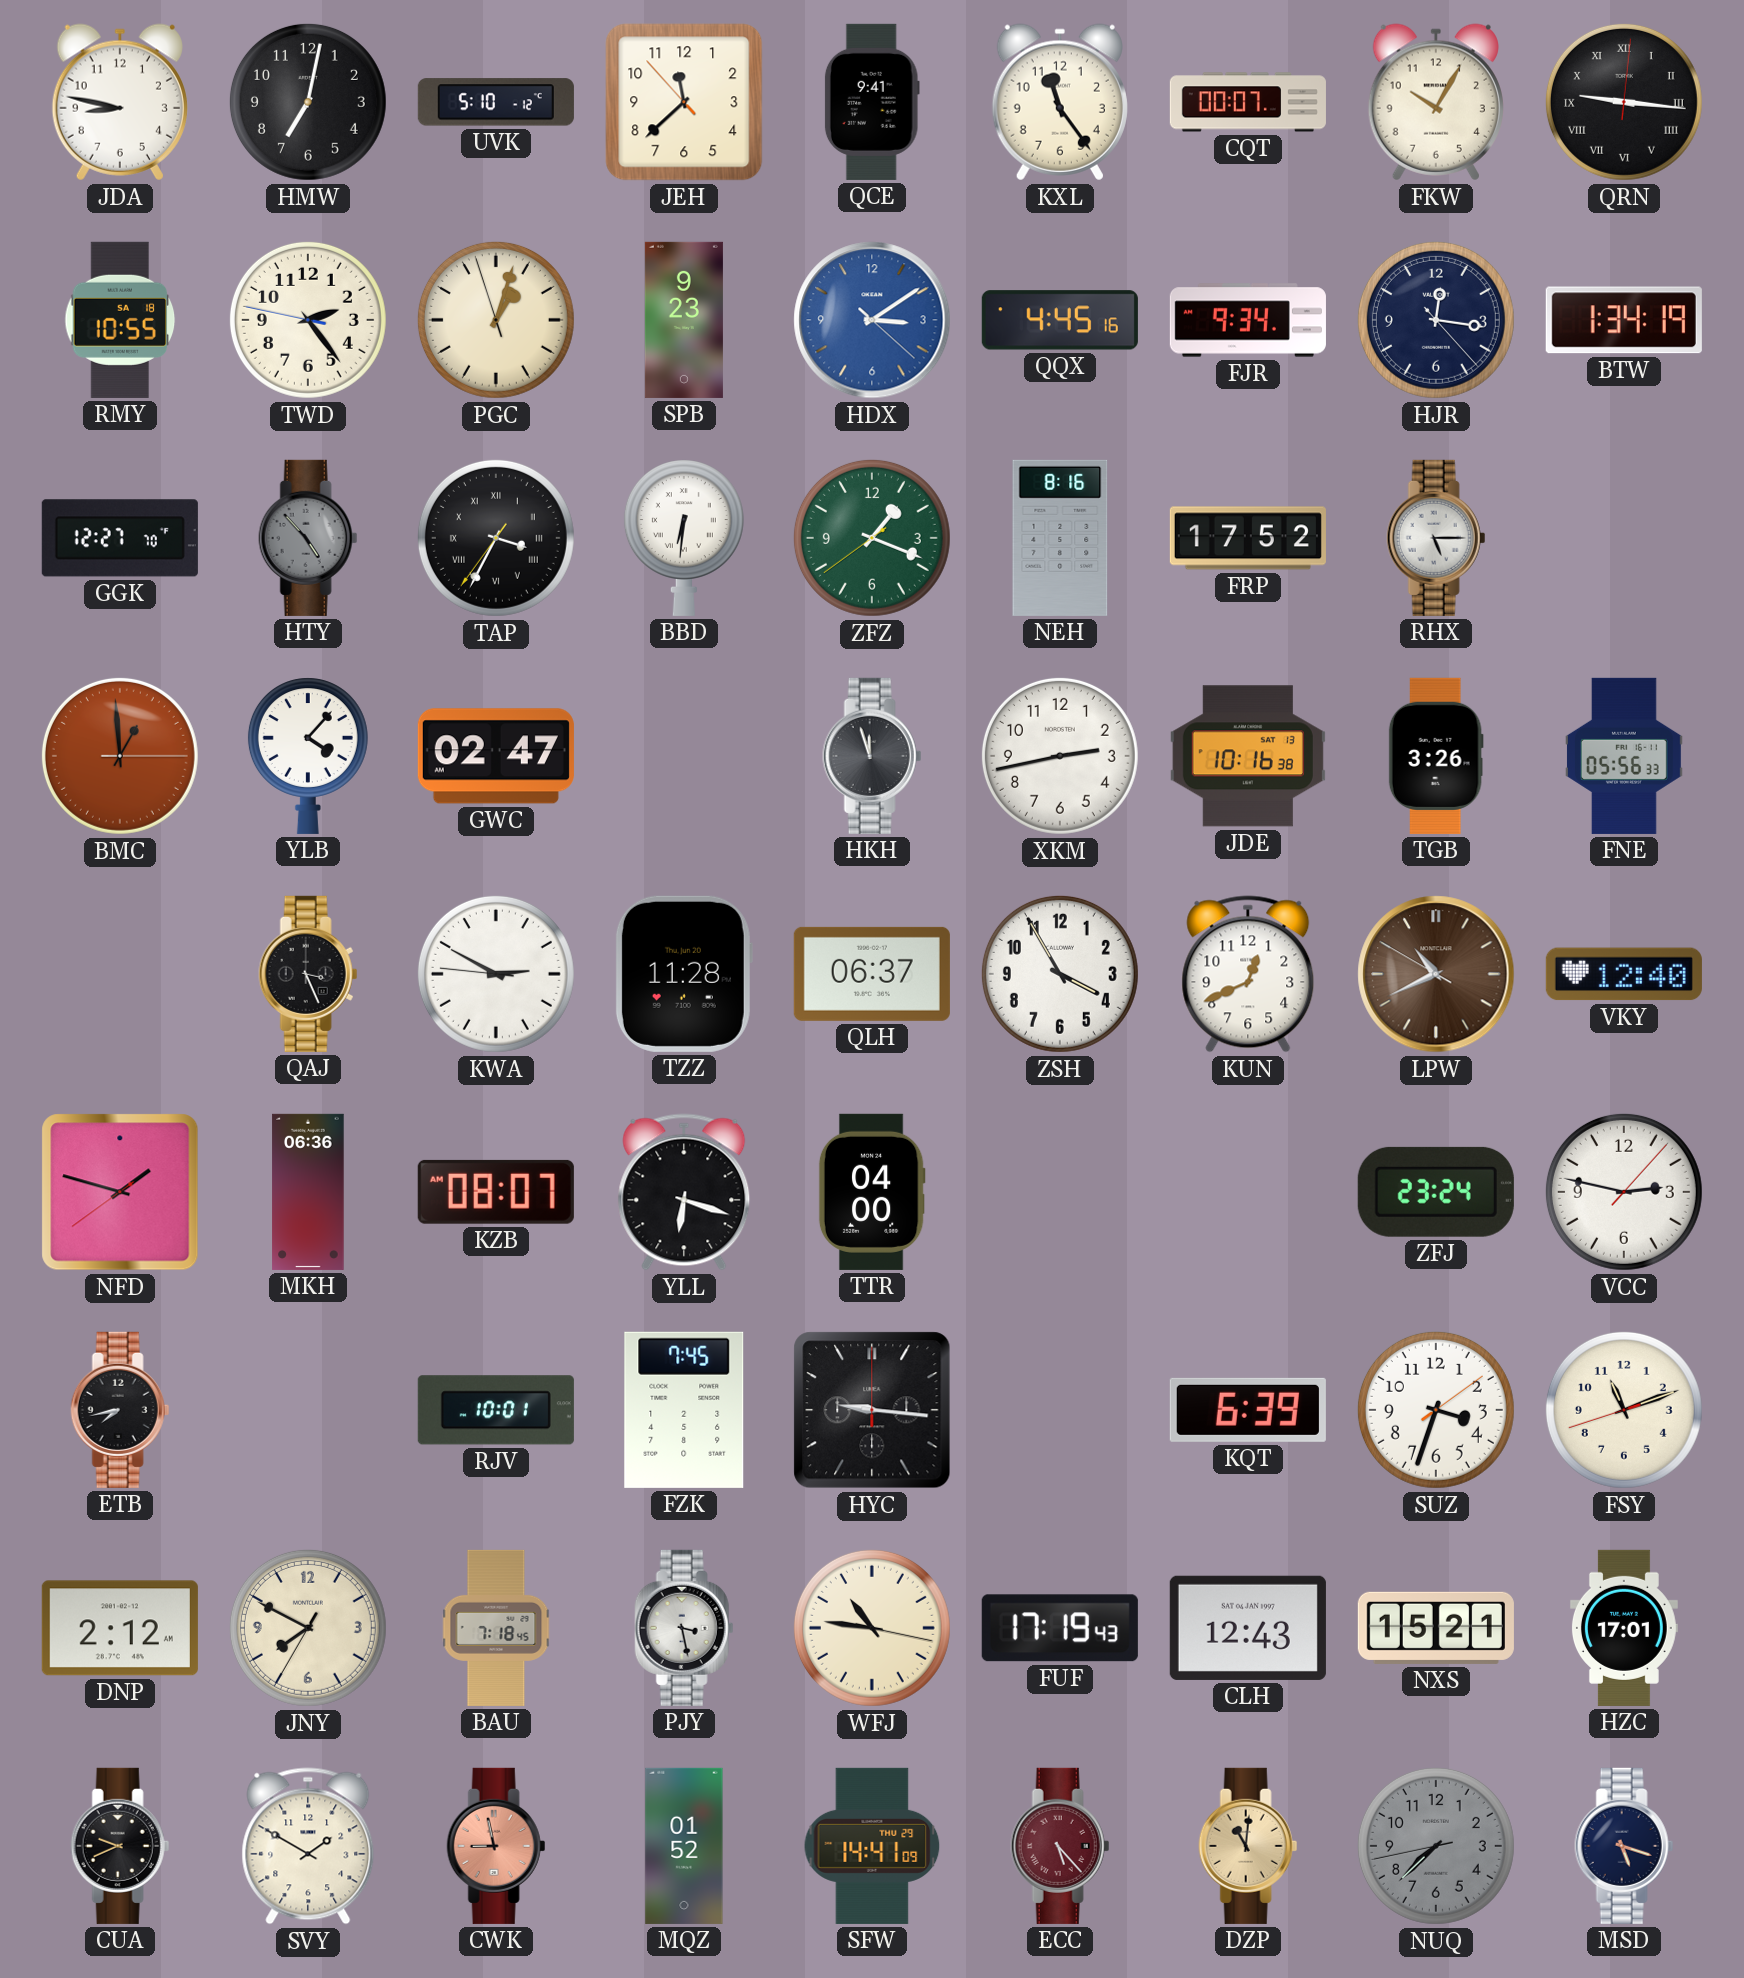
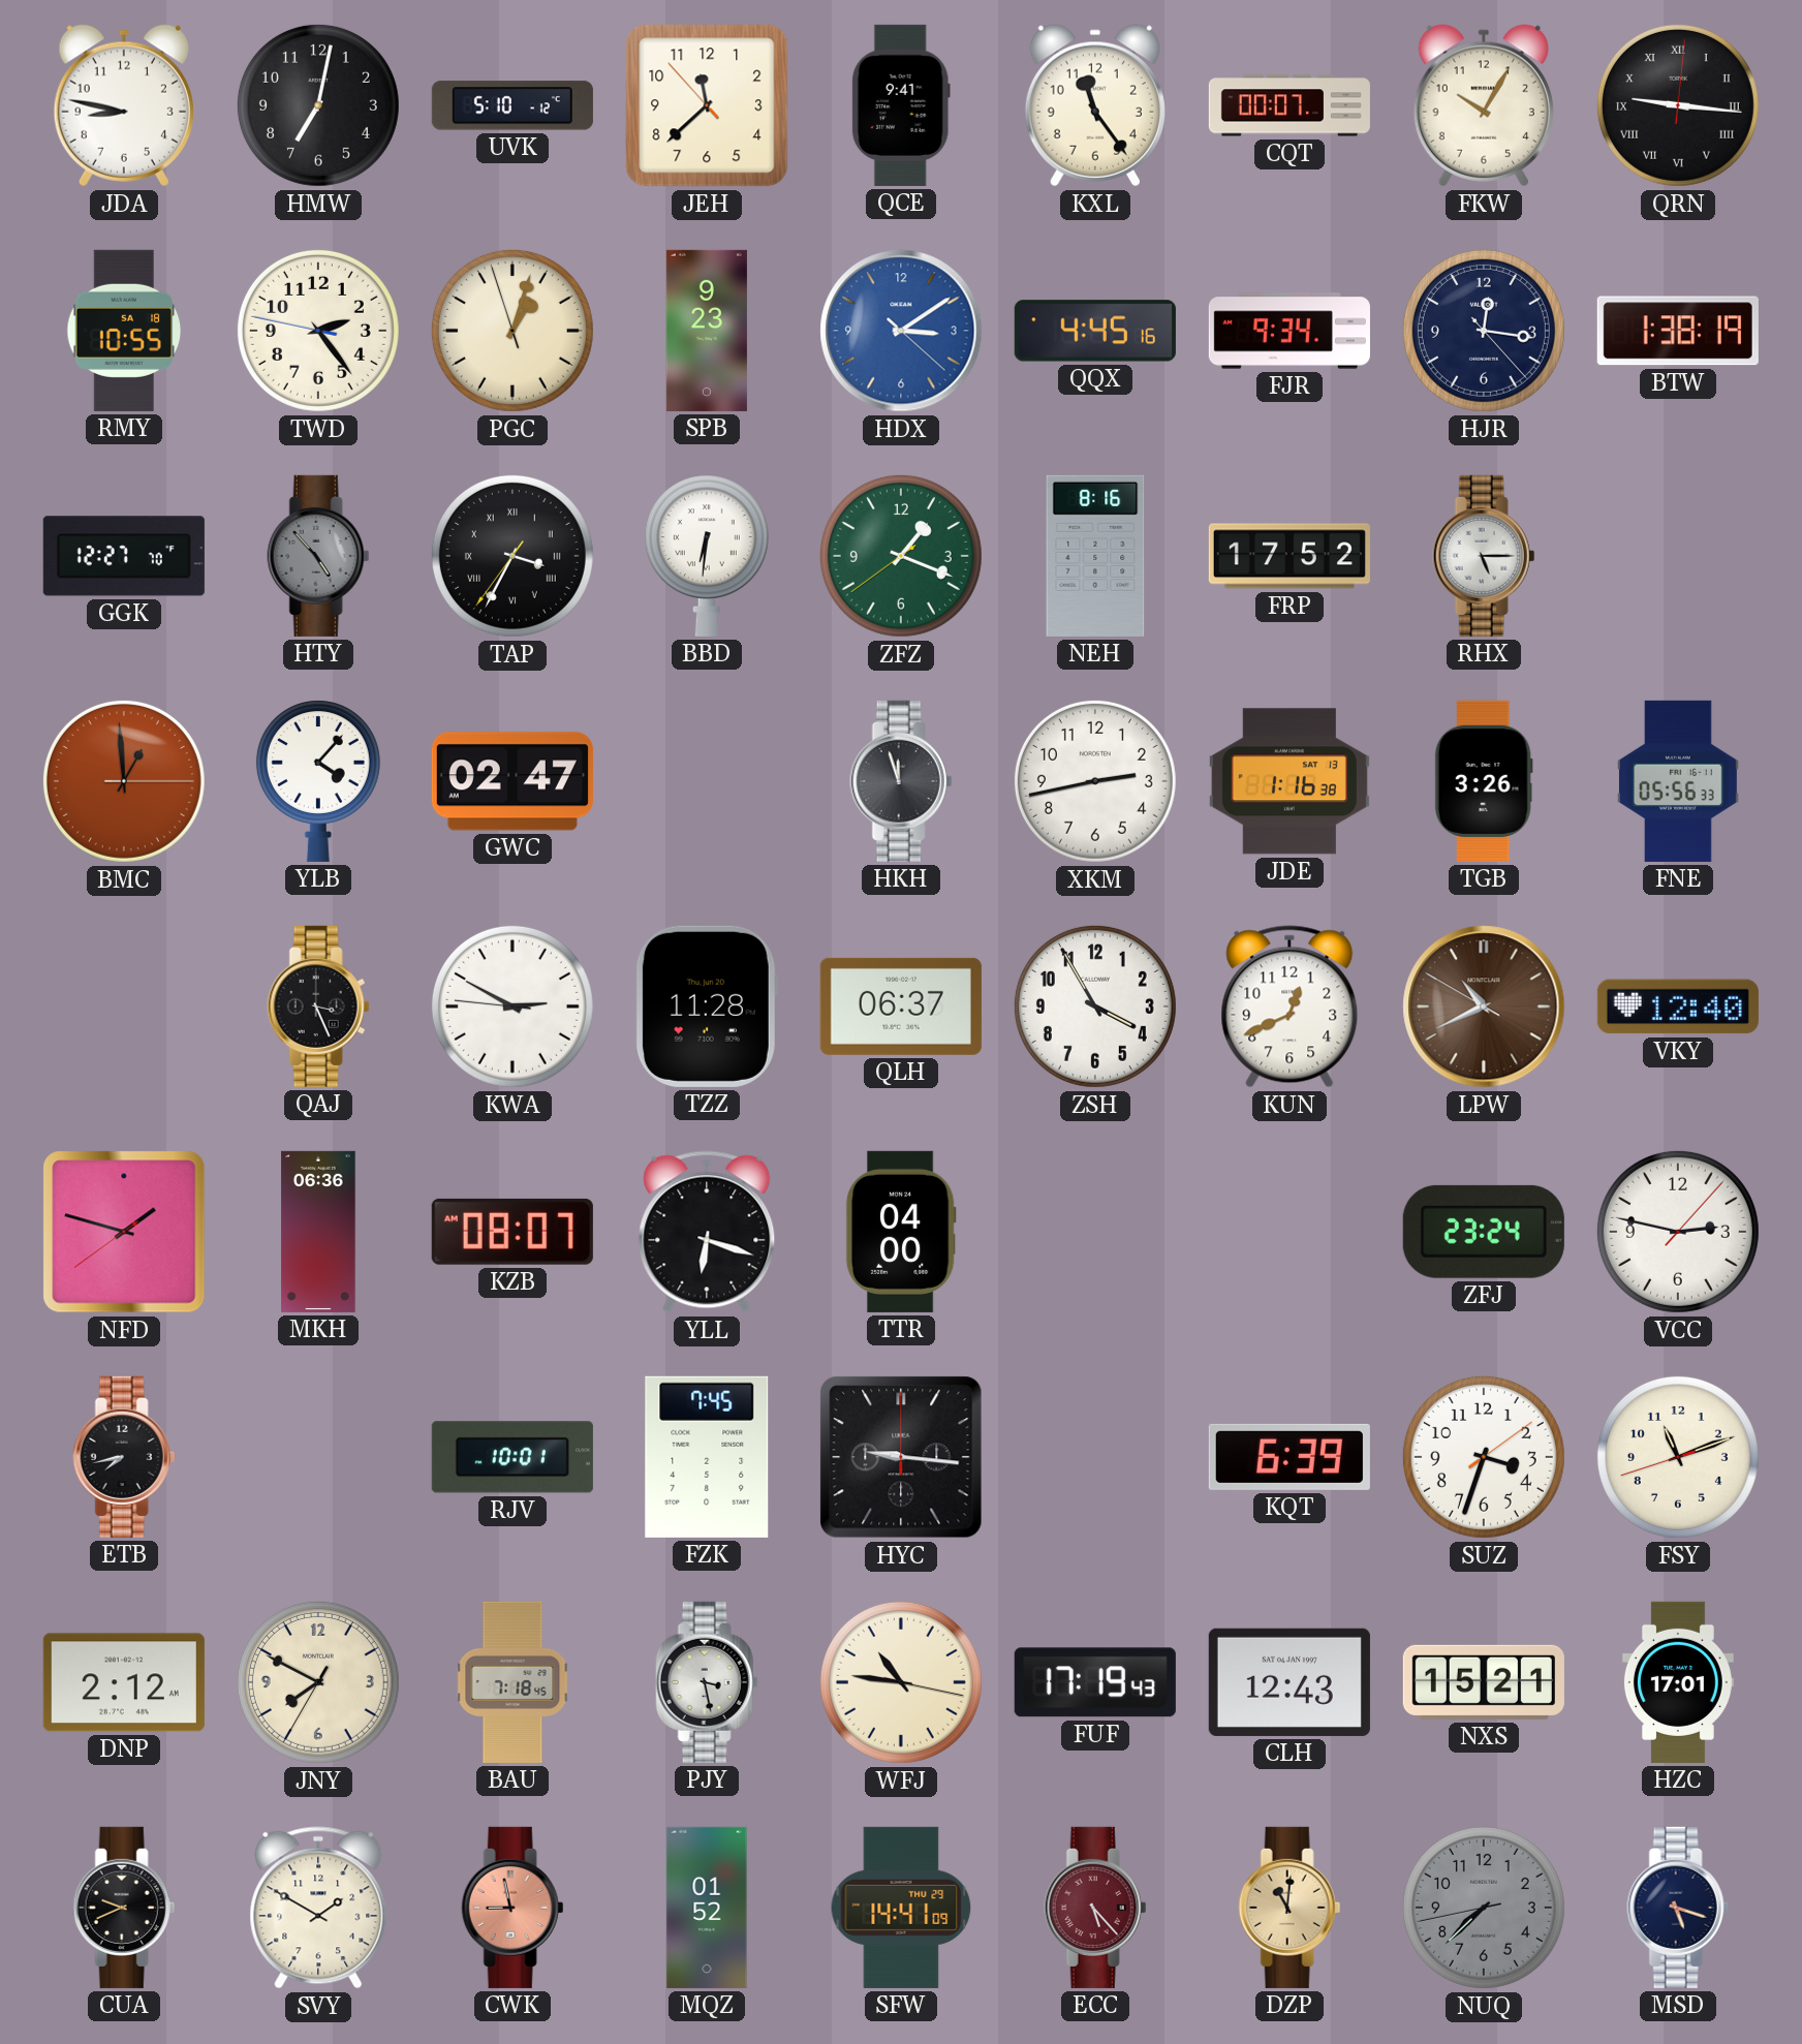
BTW: 1:34 -> 1:38 (1678, 331)
JDE: 10:16 -> 1:16 (1290, 781)
